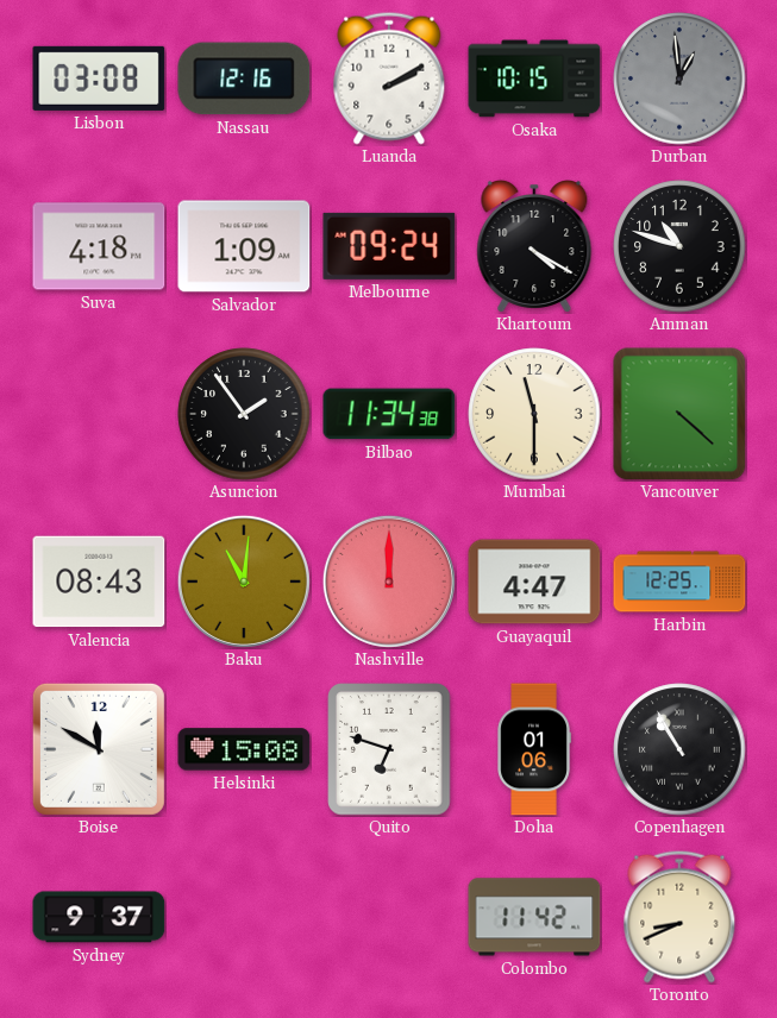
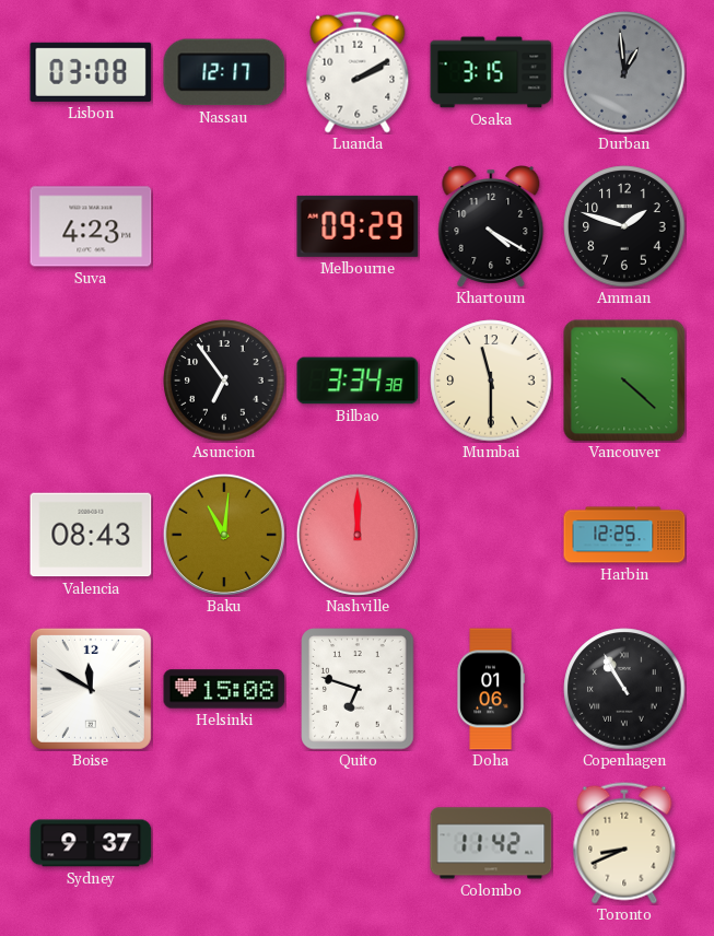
Nassau: 12:16 -> 12:17 (224, 72)
Osaka: 10:15 -> 3:15 (491, 72)
Suva: 4:18 -> 4:23 (91, 226)
Salvador: 1:09 -> none (244, 246)
Melbourne: 09:24 -> 09:29 (358, 226)
Amman: 10:48 -> 1:48 (624, 226)
Asuncion: 1:54 -> 6:54 (224, 381)
Bilbao: 11:34 -> 3:34 (358, 381)
Guayaquil: 4:47 -> none (534, 582)
